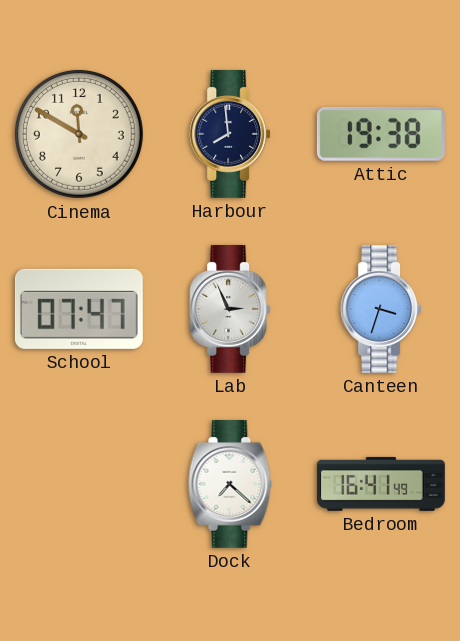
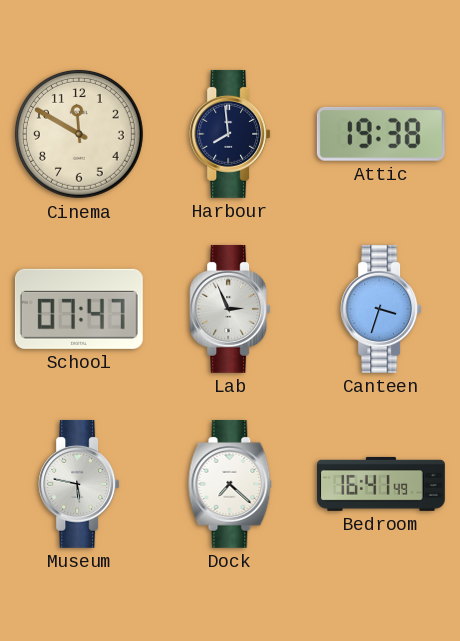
Museum: none -> 5:47 (79, 484)
